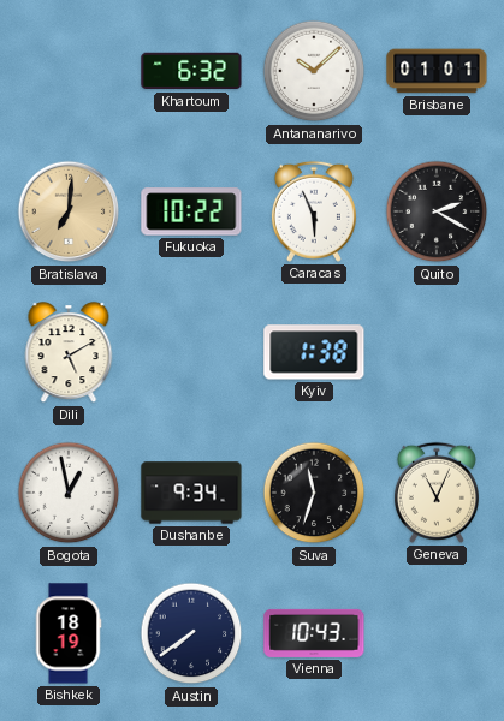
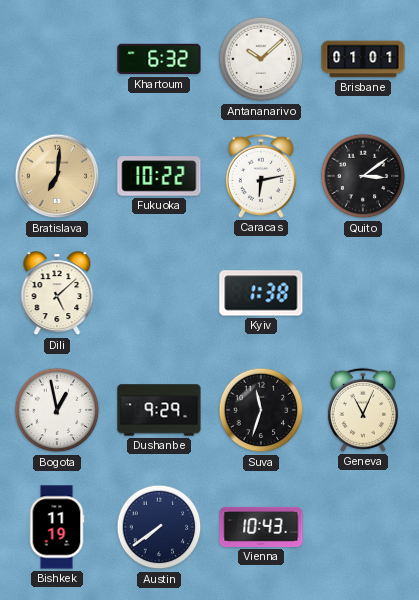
Caracas: 5:56 -> 6:13 (261, 176)
Quito: 2:20 -> 3:09 (363, 176)
Dili: 5:10 -> 5:08 (57, 294)
Dushanbe: 9:34 -> 9:29 (159, 410)
Bishkek: 18:19 -> 11:19 (57, 527)
